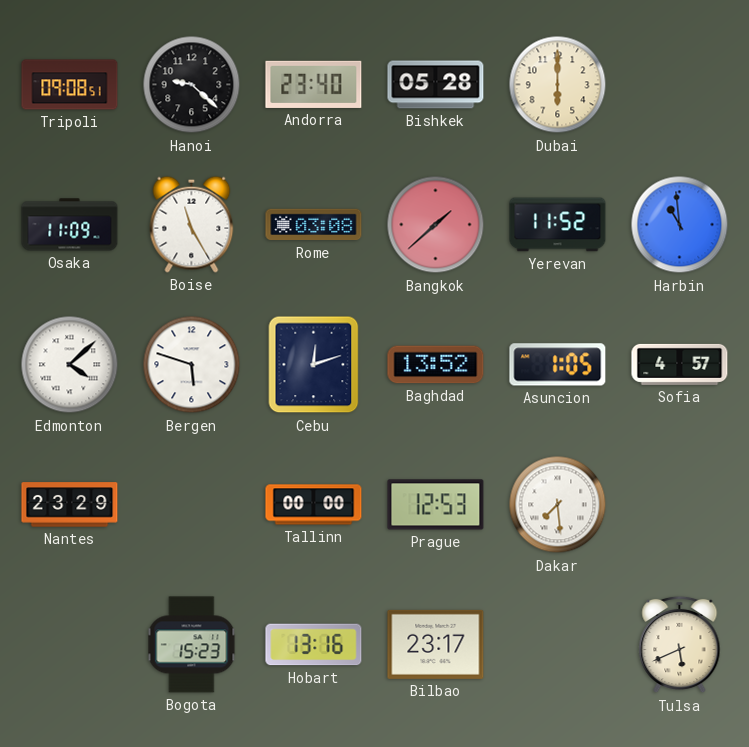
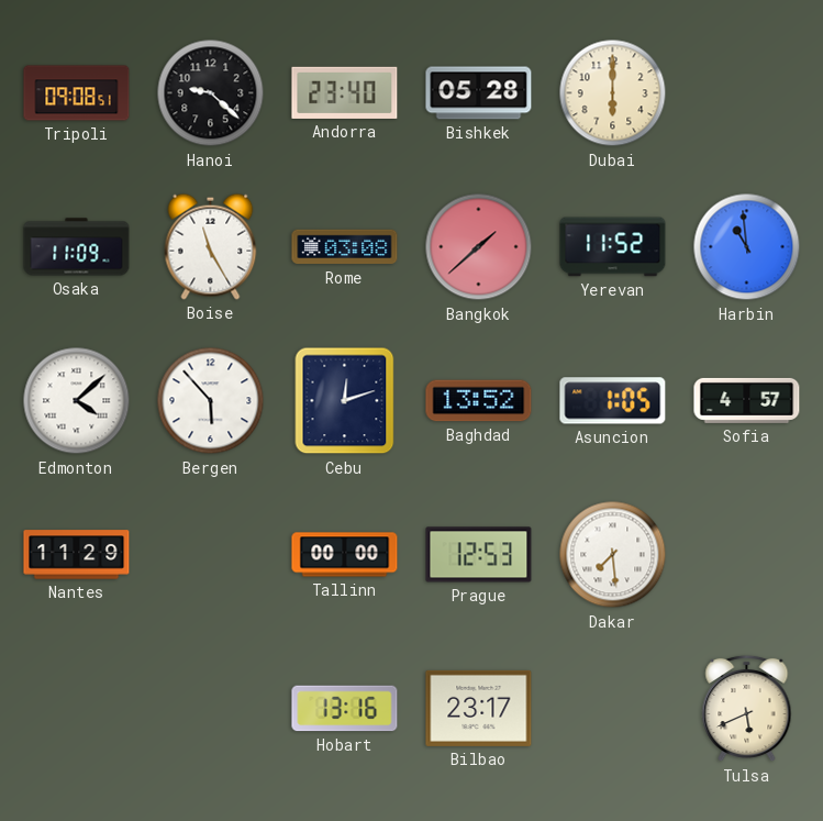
Bergen: 5:48 -> 5:53 (211, 401)
Nantes: 23:29 -> 11:29 (77, 555)
Bogota: 15:23 -> none (192, 645)
